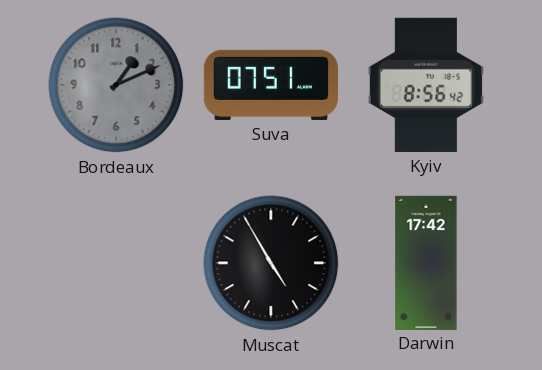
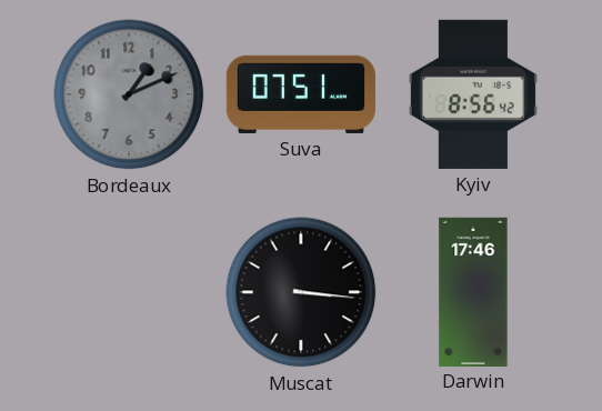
Muscat: 4:55 -> 3:16 (301, 292)
Darwin: 17:42 -> 17:46 (473, 291)
